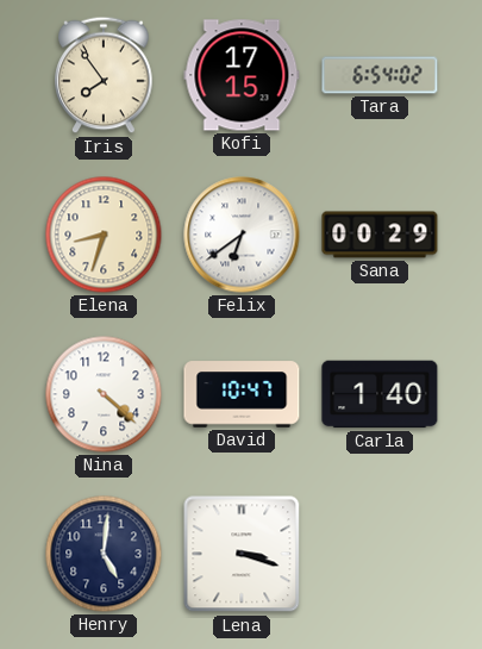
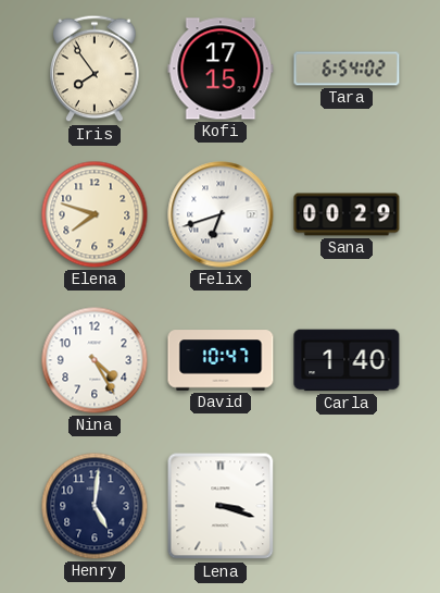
Elena: 8:33 -> 7:48 (95, 214)
Felix: 6:39 -> 6:42 (221, 214)
Nina: 4:22 -> 4:25 (95, 360)
